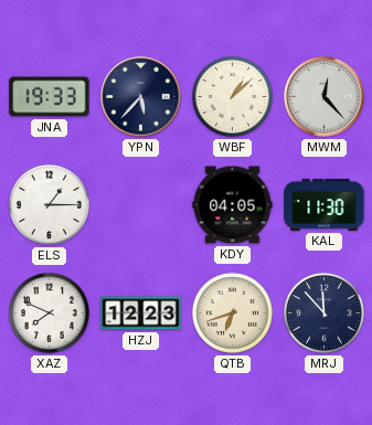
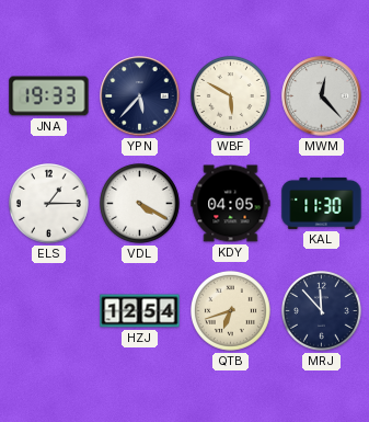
WBF: 1:08 -> 5:50 (231, 96)
VDL: none -> 4:20 (140, 204)
XAZ: 7:49 -> none (50, 314)
HZJ: 12:23 -> 12:54 (140, 311)
